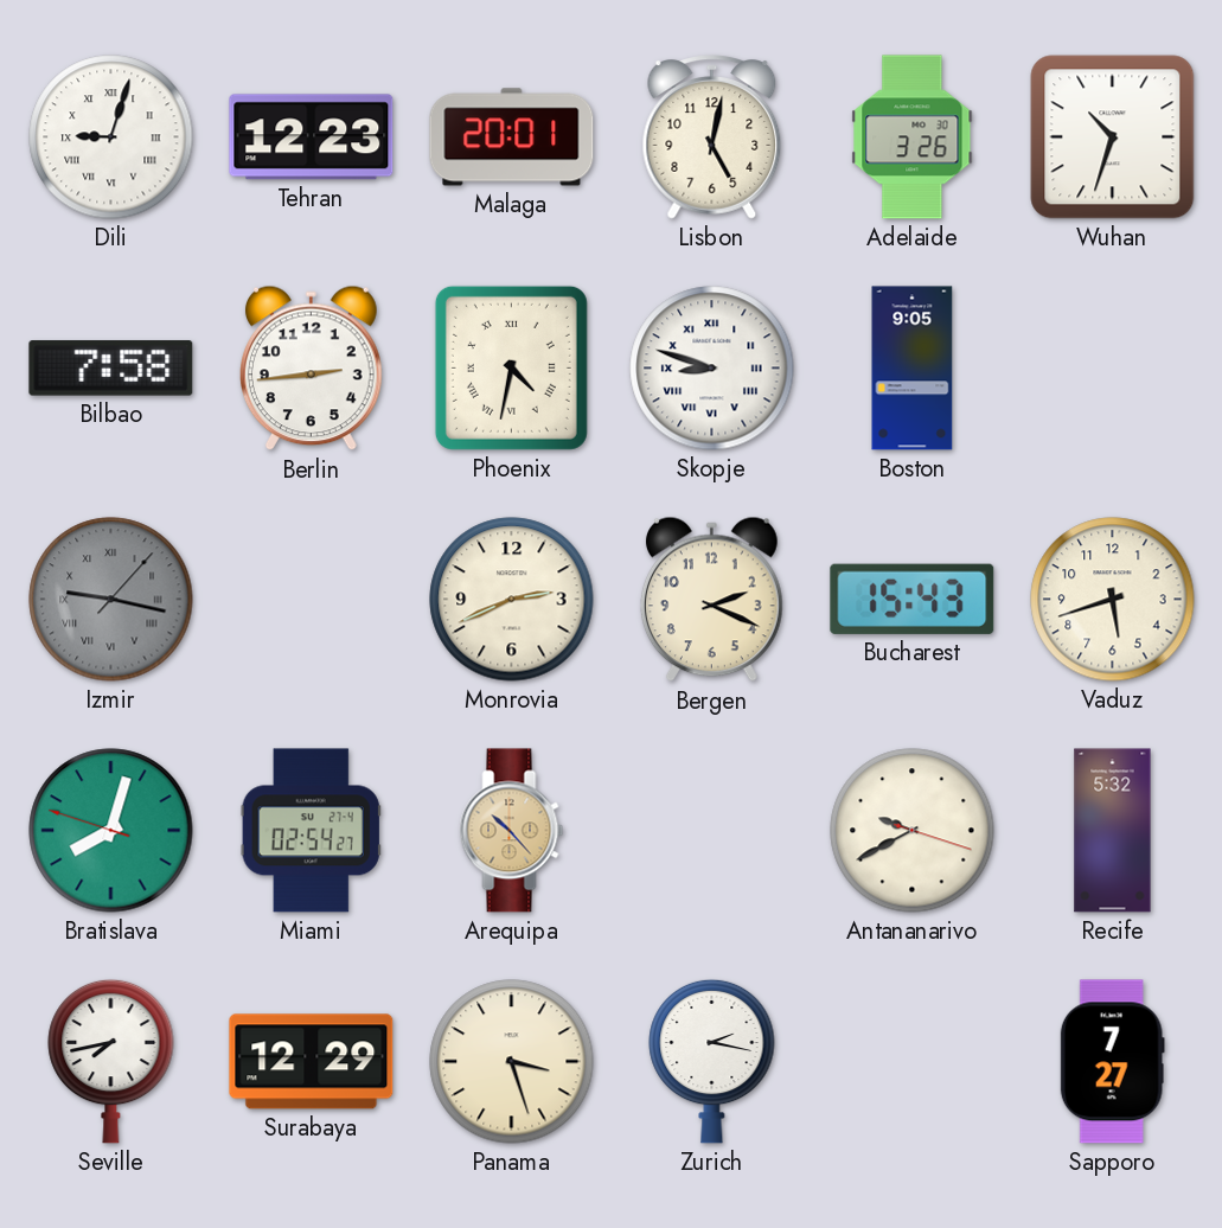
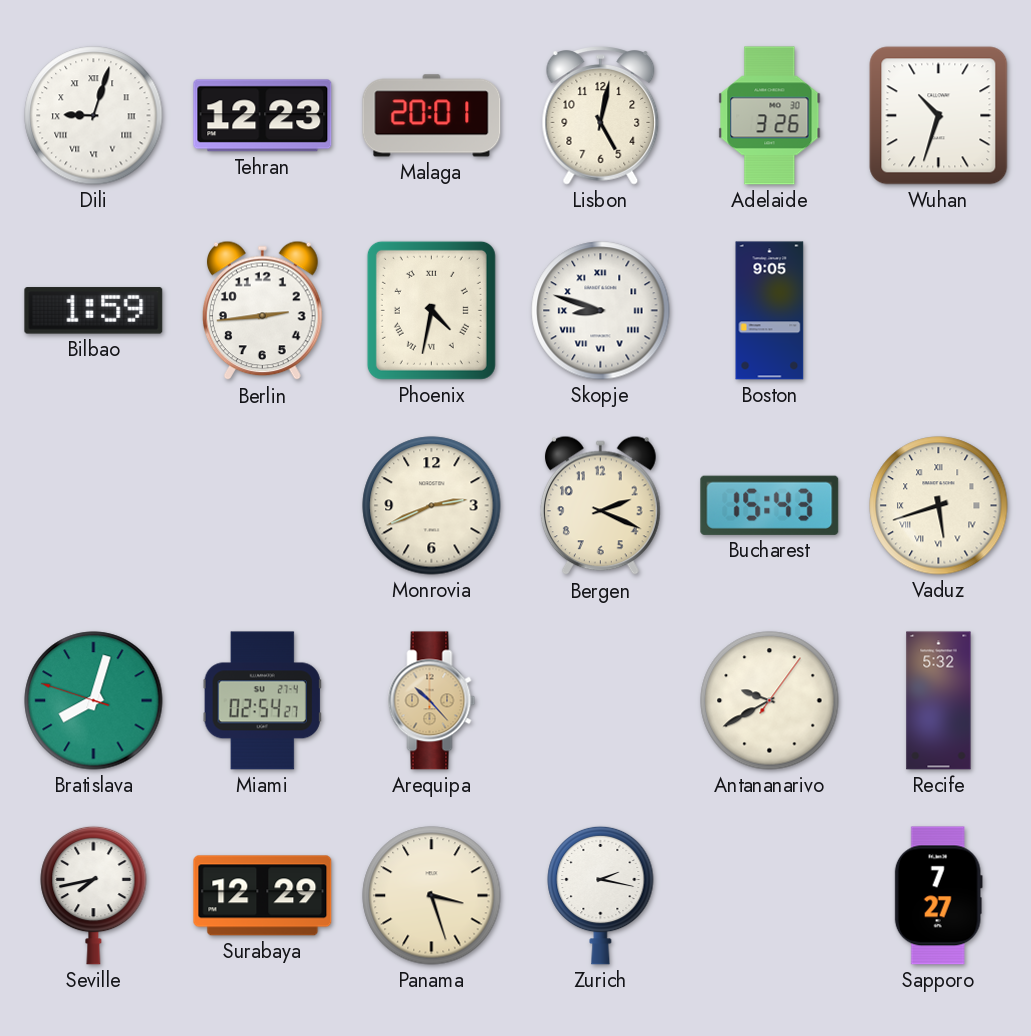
Bilbao: 7:58 -> 1:59 (94, 311)
Izmir: 9:17 -> none (111, 600)
Vaduz numerals: Arabic -> Roman (939, 506)
Antananarivo: 9:40:18 -> 9:40:06 (770, 701)
